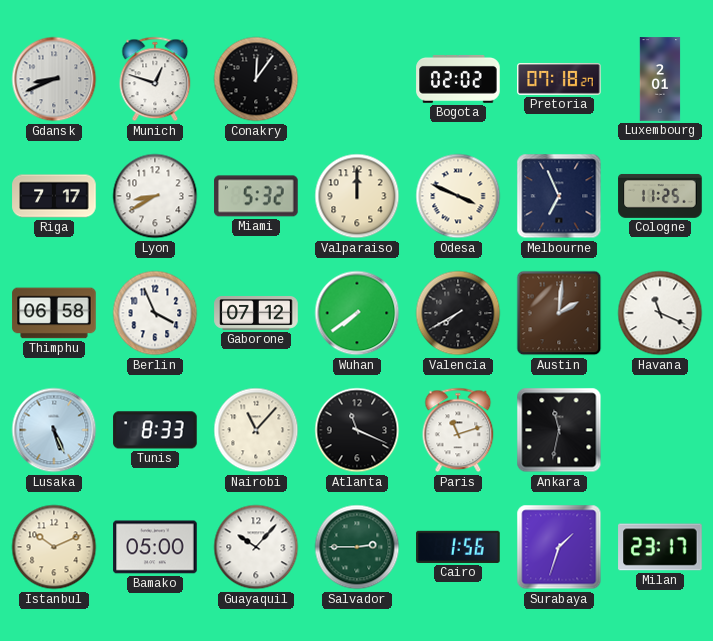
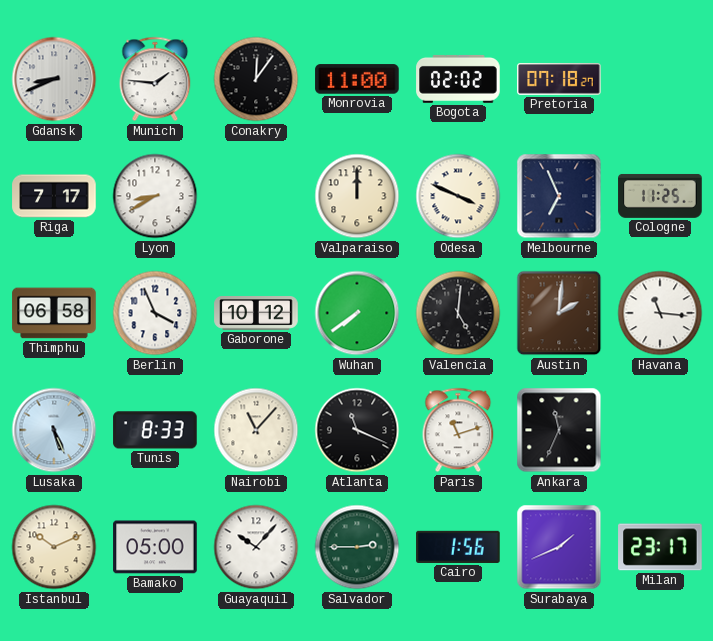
Munich: 12:48 -> 1:46 (155, 79)
Monrovia: none -> 11:00 (357, 79)
Luxembourg: 2:01 -> none (660, 79)
Miami: 5:32 -> none (256, 196)
Gaborone: 07:12 -> 10:12 (256, 314)
Valencia: 7:40 -> 5:01 (458, 313)
Havana: 11:19 -> 11:16 (660, 313)
Ankara: 11:32 -> 11:34 (559, 430)
Surabaya: 1:33 -> 1:41 (559, 547)
